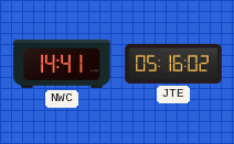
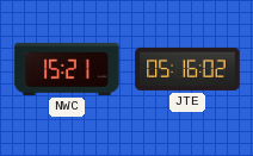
NWC: 14:41 -> 15:21 (67, 69)
